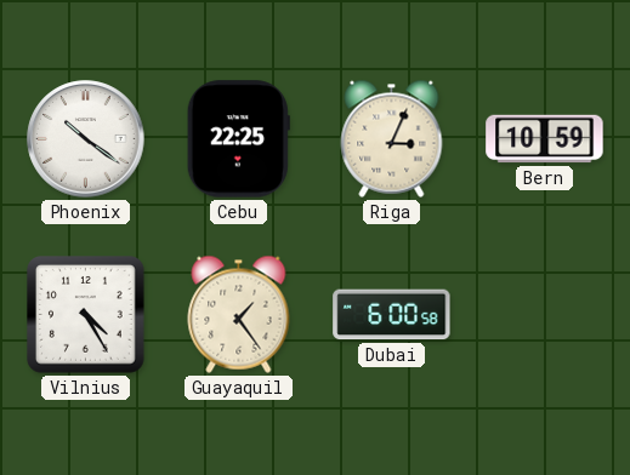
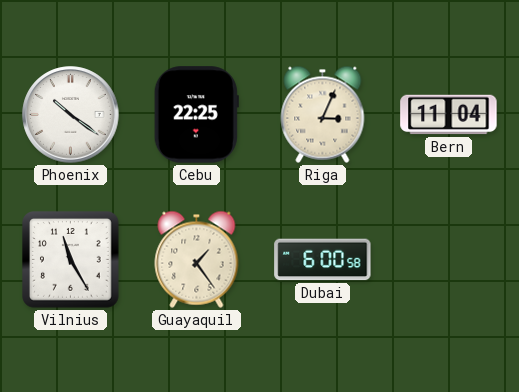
Bern: 10:59 -> 11:04 (449, 115)
Vilnius: 4:25 -> 11:25 (71, 260)
